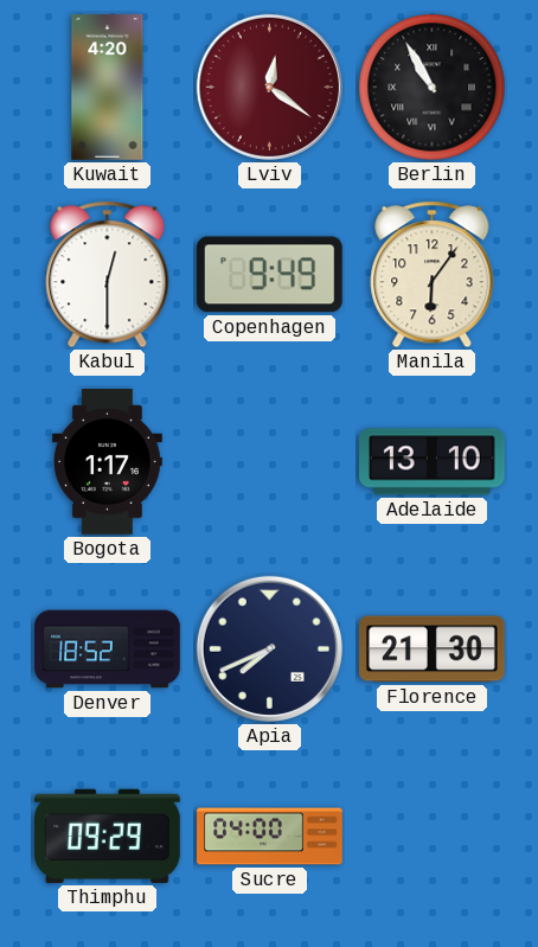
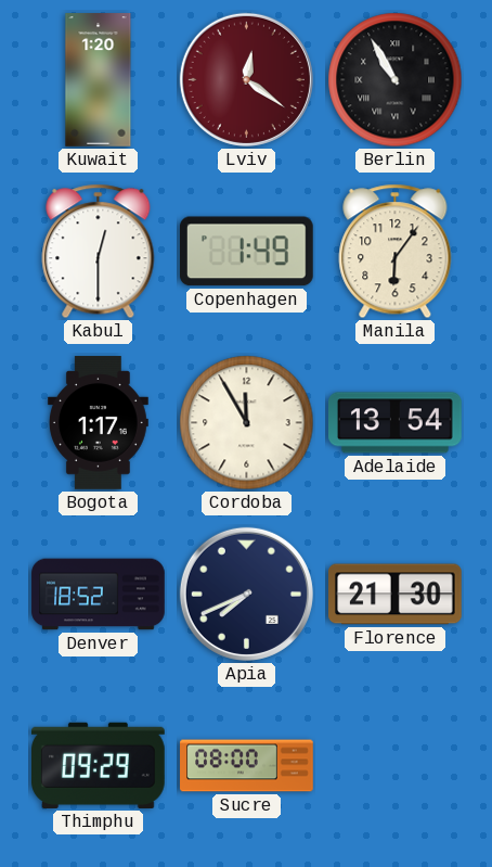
Kuwait: 4:20 -> 1:20 (99, 80)
Copenhagen: 9:49 -> 1:49 (246, 252)
Cordoba: none -> 11:55 (247, 423)
Adelaide: 13:10 -> 13:54 (396, 423)
Sucre: 04:00 -> 08:00 (247, 766)
